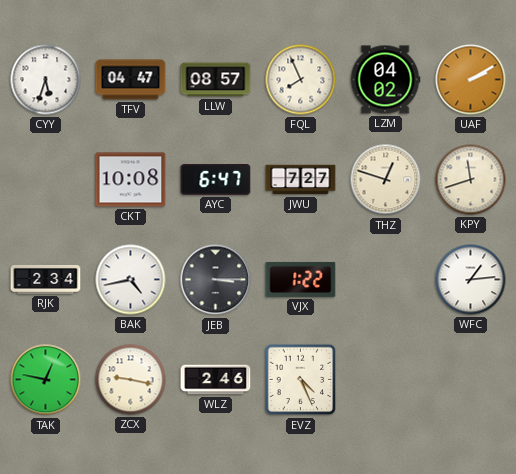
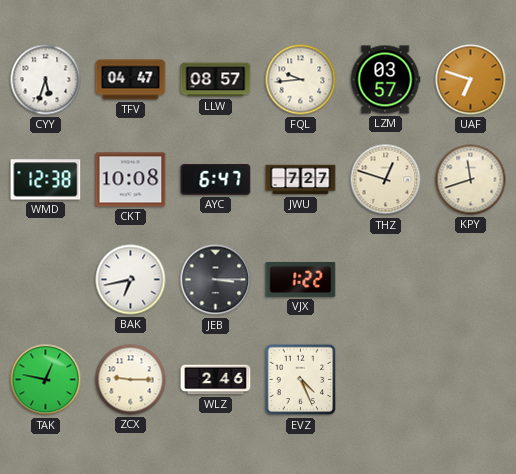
FQL: 7:56 -> 9:44 (301, 80)
LZM: 04:02 -> 03:57 (385, 80)
UAF: 2:10 -> 6:48 (471, 80)
WMD: none -> 12:38 (46, 180)
RJK: 2:34 -> none (46, 279)
BAK: 4:43 -> 6:43 (131, 280)
WFC: 1:14 -> none (471, 280)
ZCX: 9:17 -> 9:15 (131, 380)
